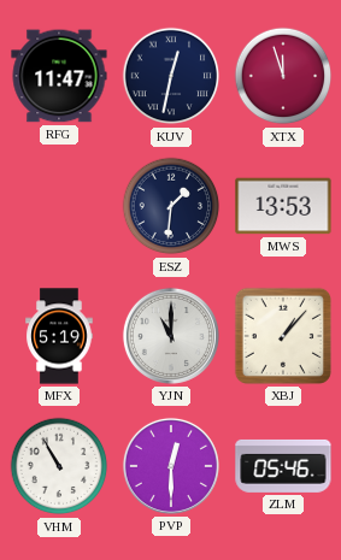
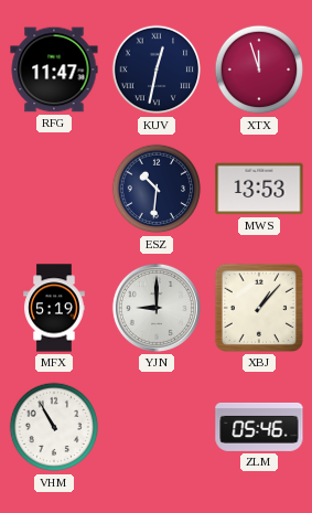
ESZ: 1:31 -> 10:31 (157, 189)
YJN: 11:00 -> 9:00 (157, 308)
PVP: 12:30 -> none (171, 466)
